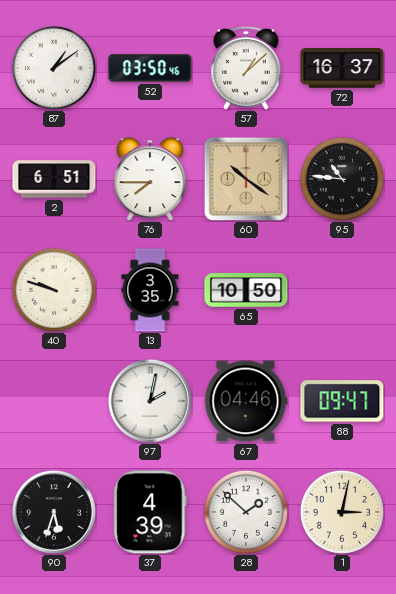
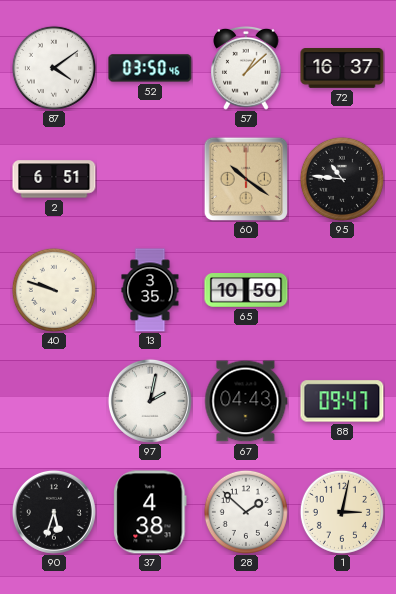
87: 1:09 -> 4:09 (54, 68)
76: 7:45 -> none (150, 179)
67: 04:46 -> 04:43 (246, 401)
37: 4:39 -> 4:38 (150, 512)
